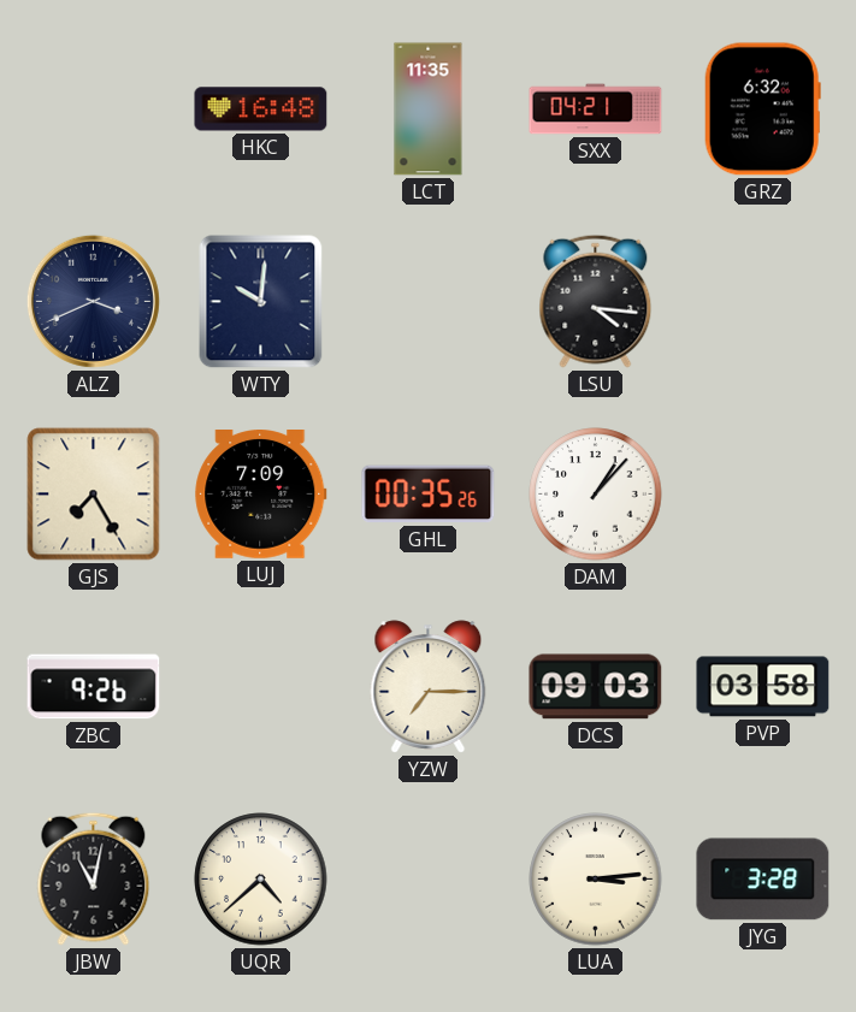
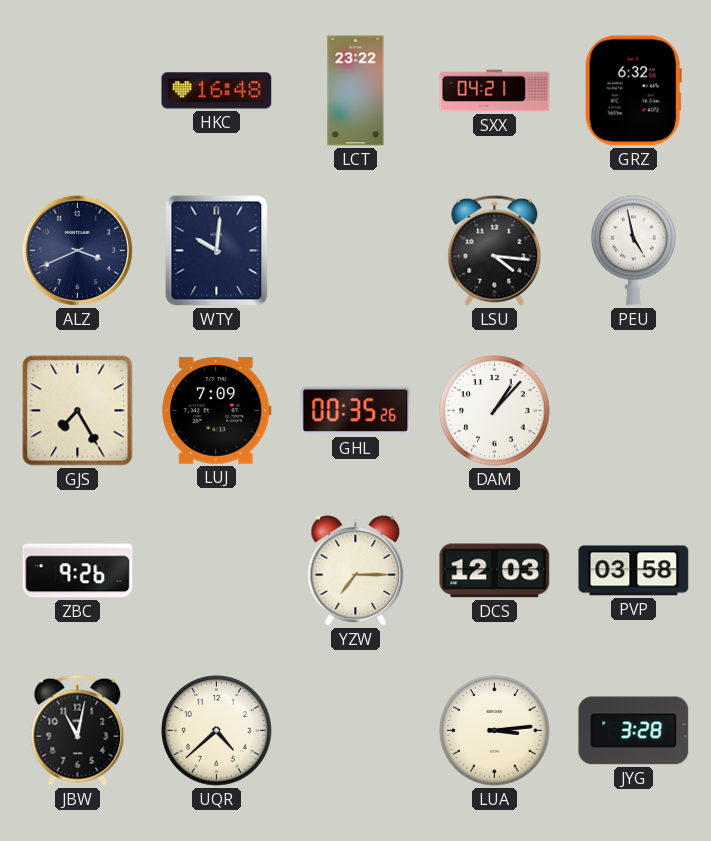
LCT: 11:35 -> 23:22 (356, 91)
PEU: none -> 4:58 (634, 250)
DCS: 09:03 -> 12:03 (495, 571)
